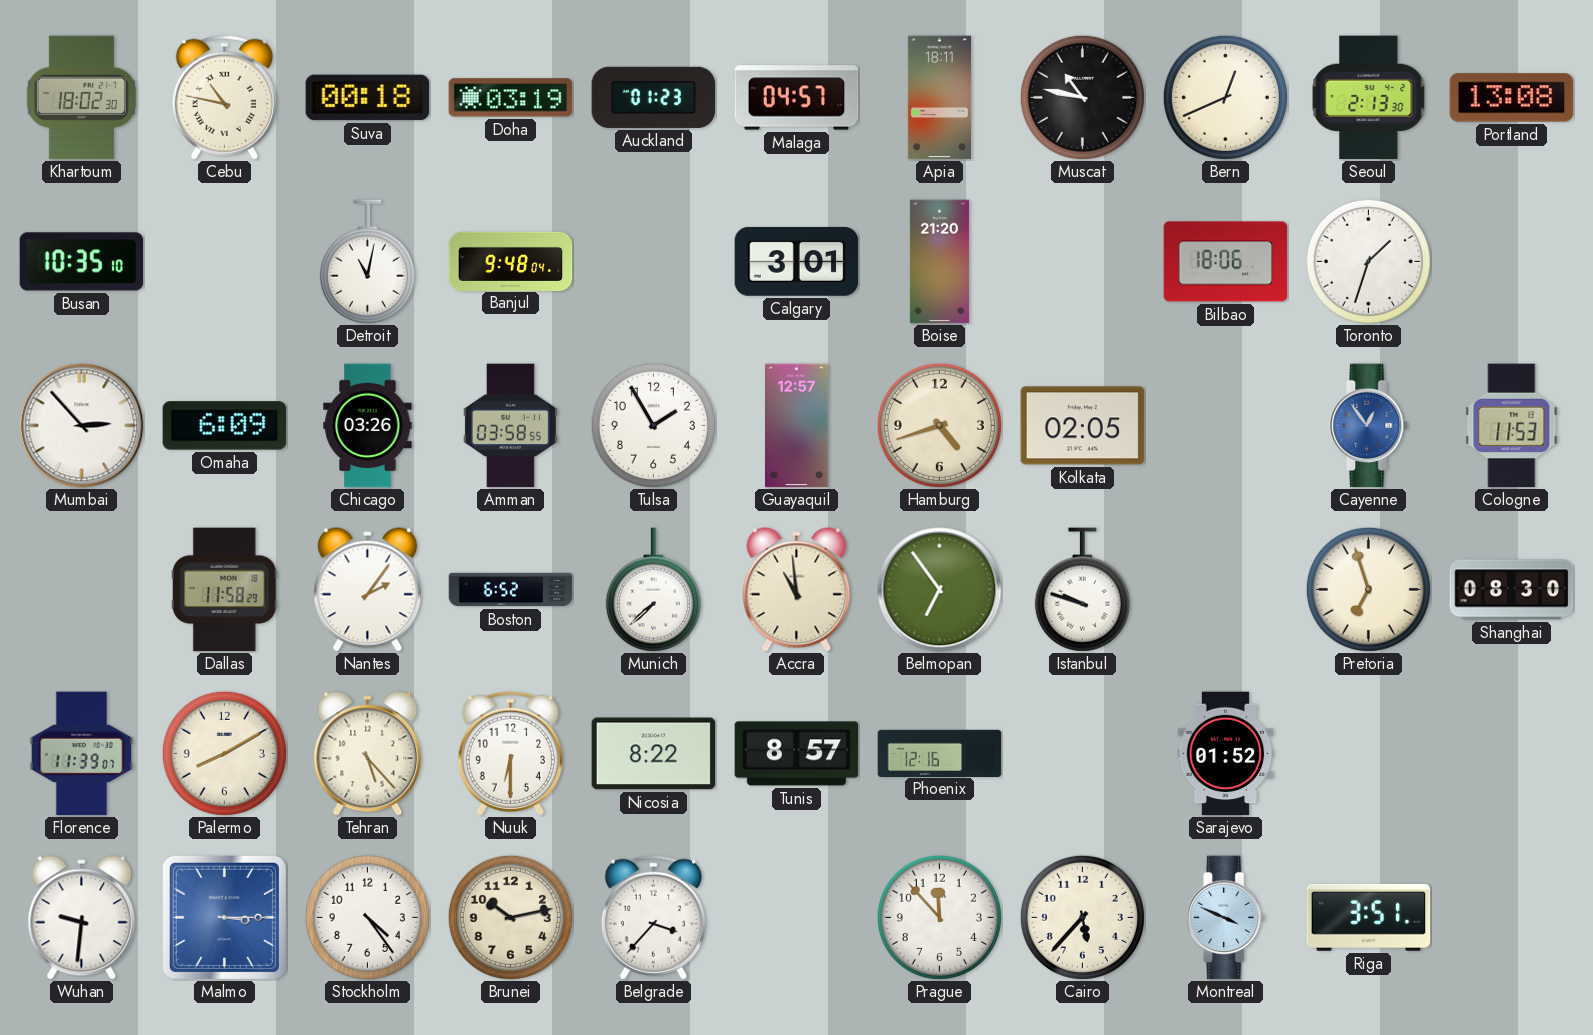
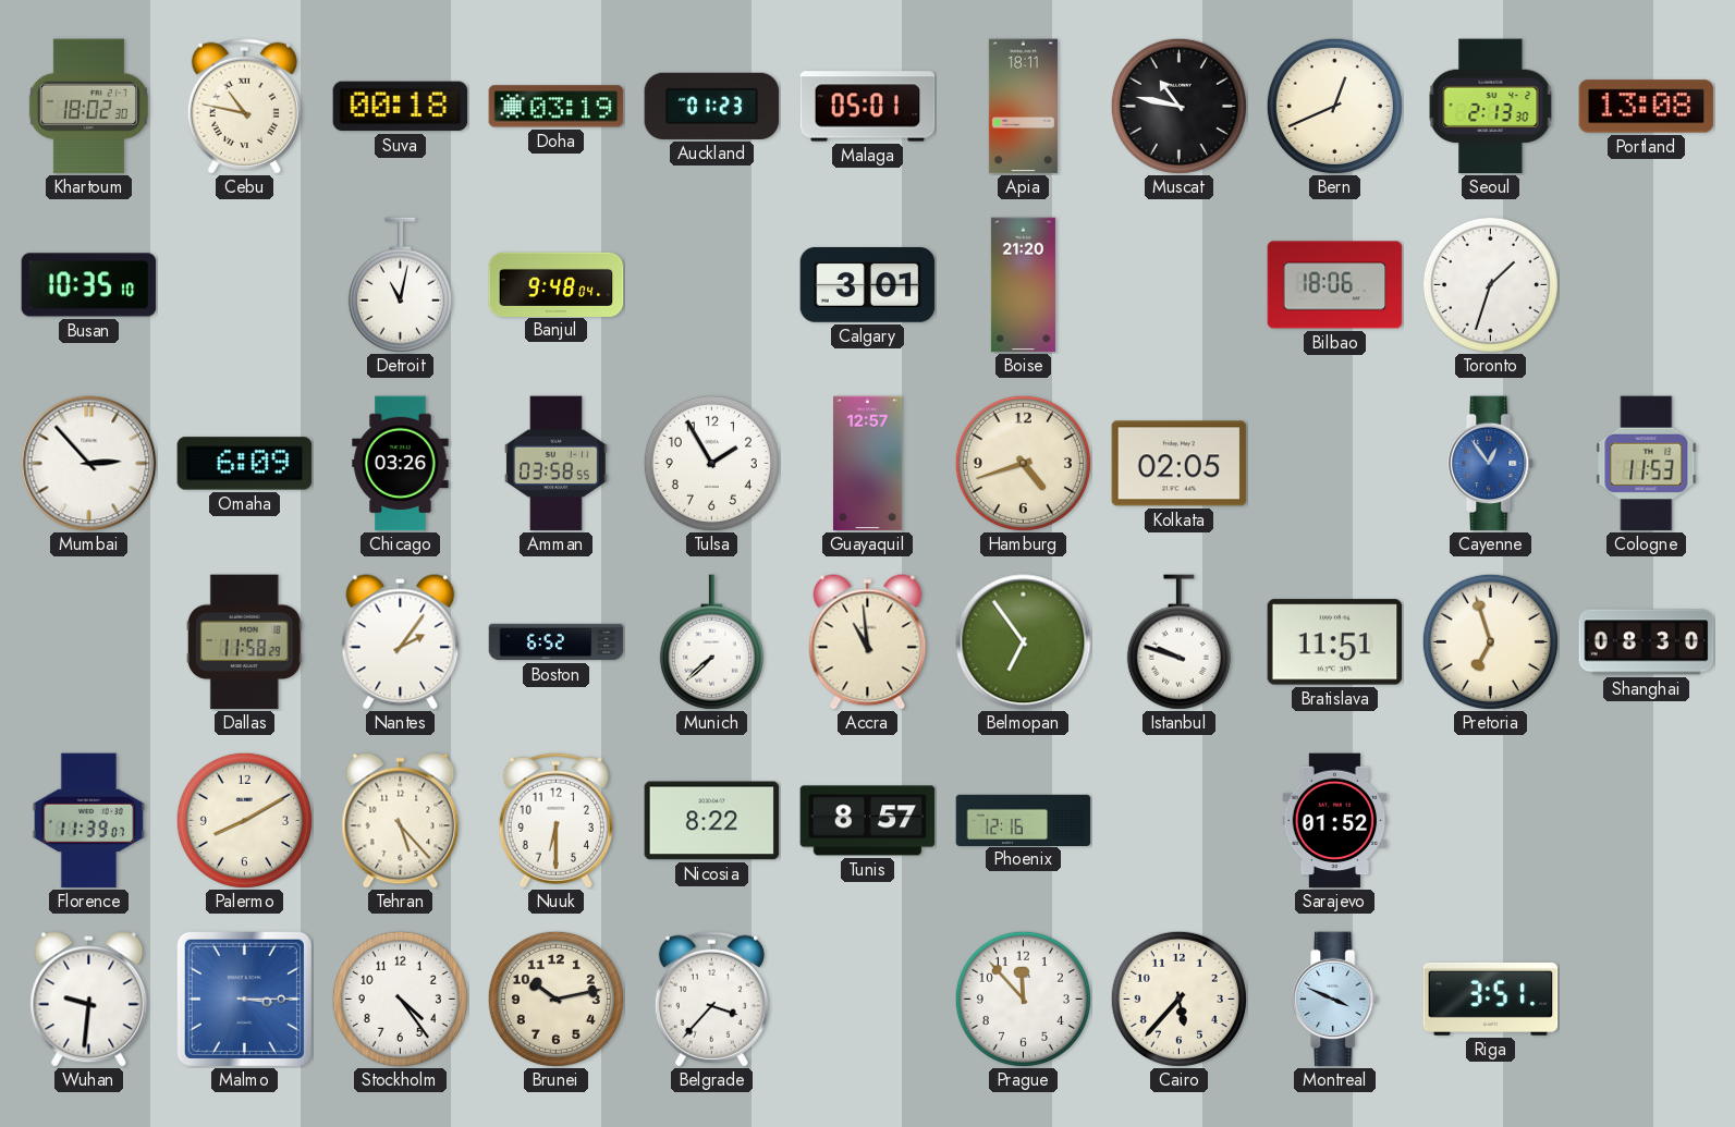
Malaga: 04:57 -> 05:01 (868, 107)
Bratislava: none -> 11:51 (1335, 642)
